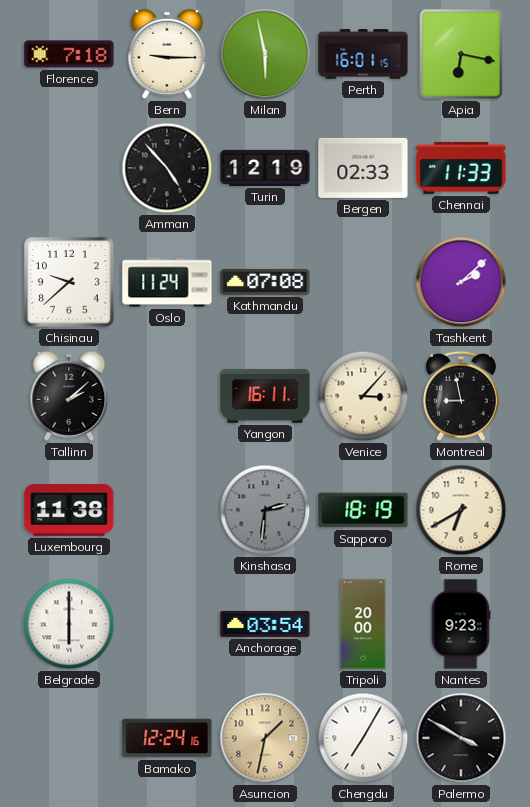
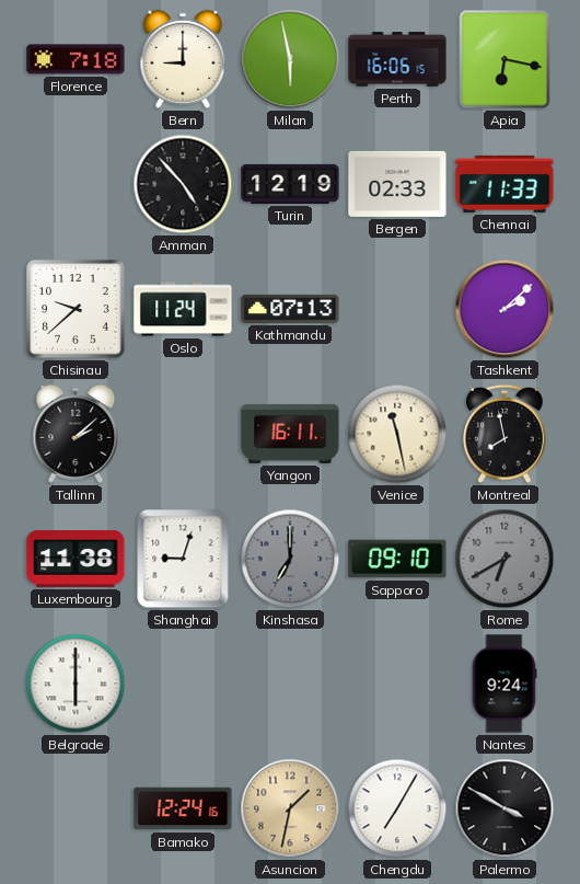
Bern: 9:15 -> 9:00 (183, 59)
Perth: 16:01 -> 16:06 (397, 59)
Kathmandu: 07:08 -> 07:13 (290, 309)
Venice: 3:07 -> 11:28 (397, 434)
Montreal: 8:58 -> 7:58 (506, 434)
Shanghai: none -> 9:03 (183, 559)
Kinshasa: 2:31 -> 7:00 (290, 559)
Sapporo: 18:19 -> 09:10 (397, 559)
Rome dial: cream -> grey (504, 559)
Anchorage: 03:54 -> none (265, 624)
Tripoli: 20:00 -> none (363, 624)
Nantes: 9:23 -> 9:24 (504, 684)
